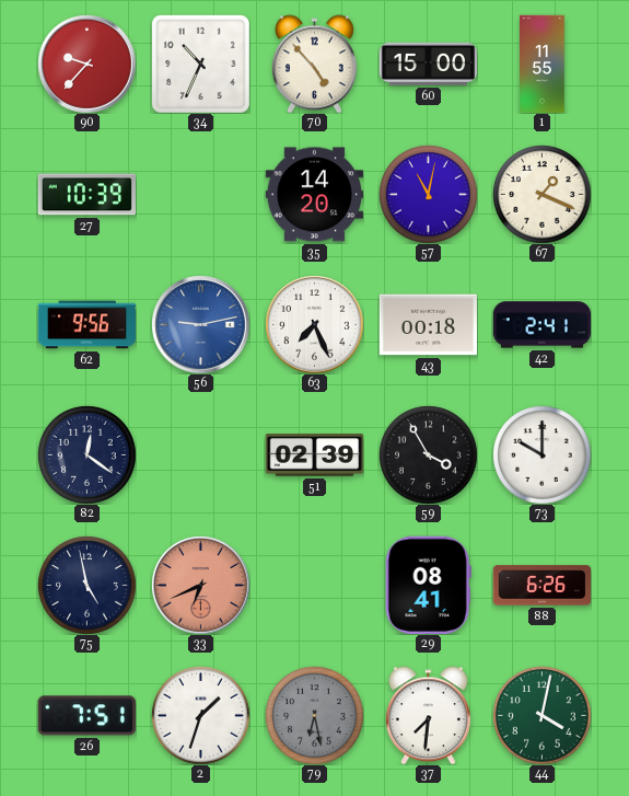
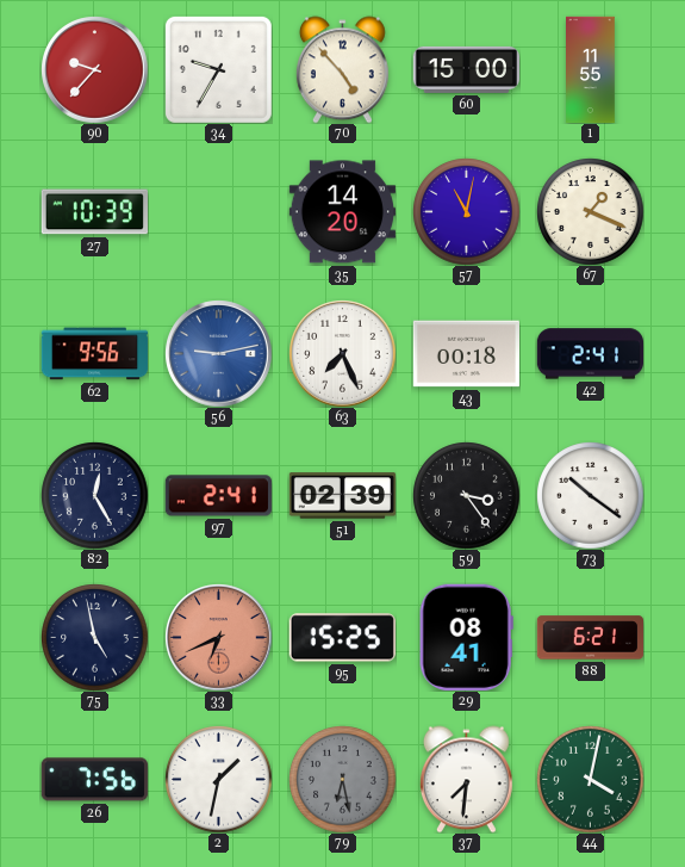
34: 10:34 -> 9:35 (218, 69)
82: 12:21 -> 12:25 (94, 495)
97: none -> 2:41 (218, 496)
59: 3:55 -> 3:24 (466, 495)
73: 10:00 -> 10:21 (590, 495)
95: none -> 15:25 (342, 638)
88: 6:26 -> 6:21 (590, 638)
26: 7:51 -> 7:56 (94, 780)
2: 1:33 -> 1:32 (218, 779)
